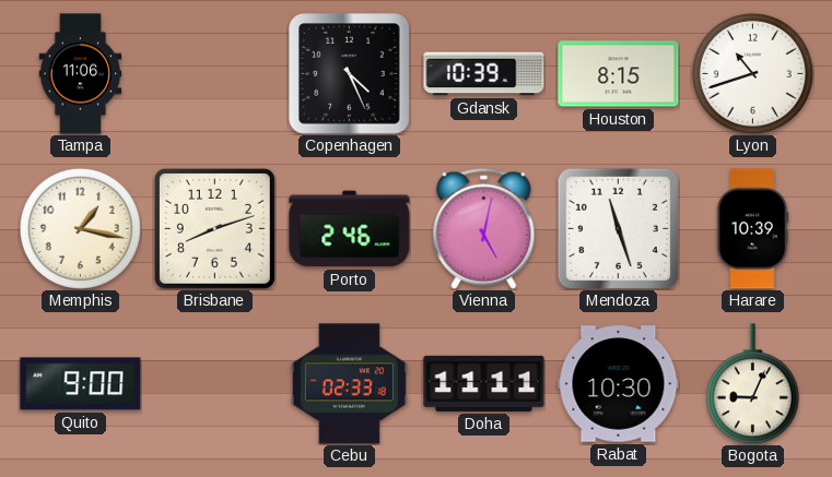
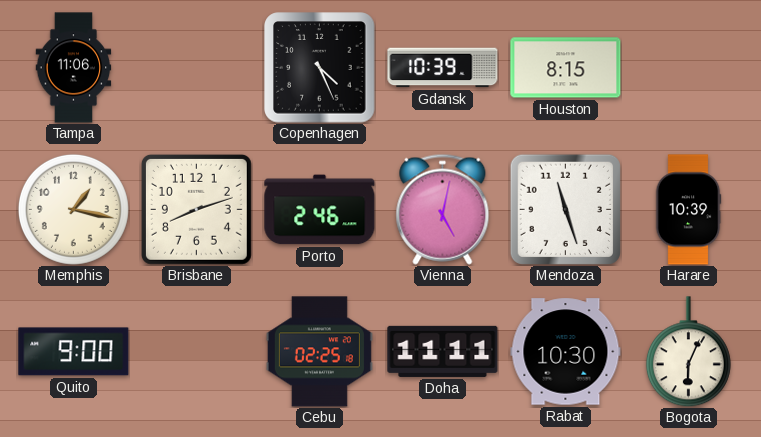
Lyon: 10:42 -> none (752, 73)
Cebu: 02:33 -> 02:25 (319, 352)
Bogota: 9:04 -> 6:04 (688, 352)
